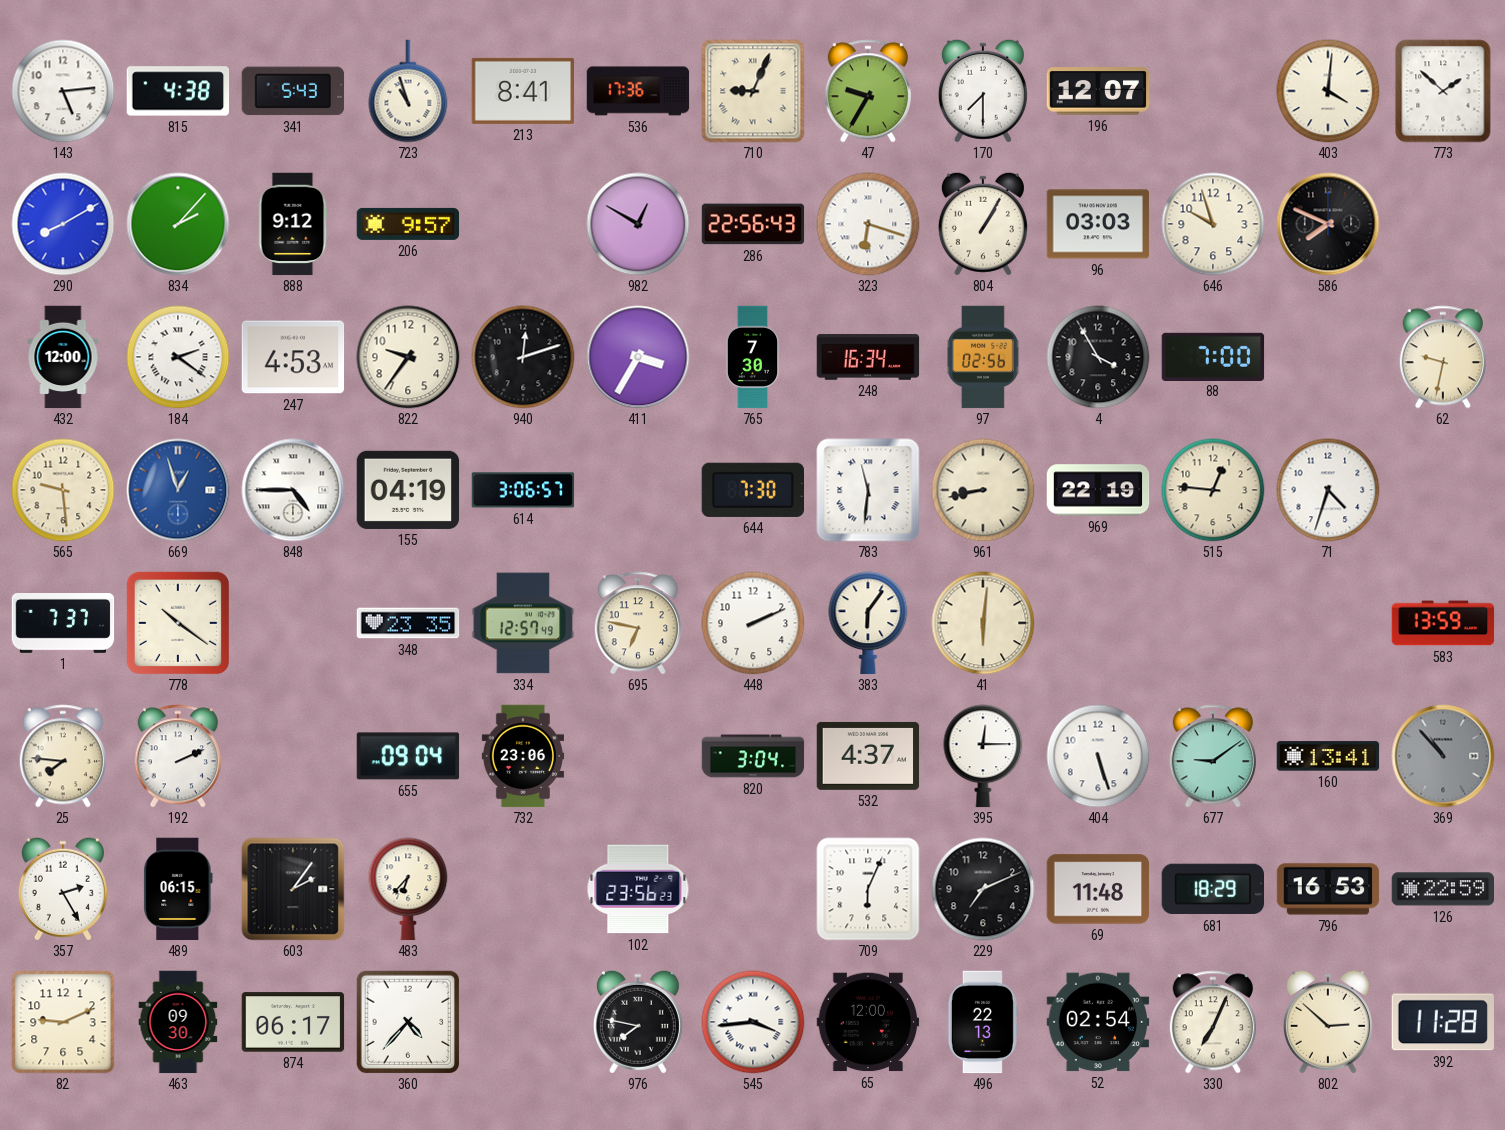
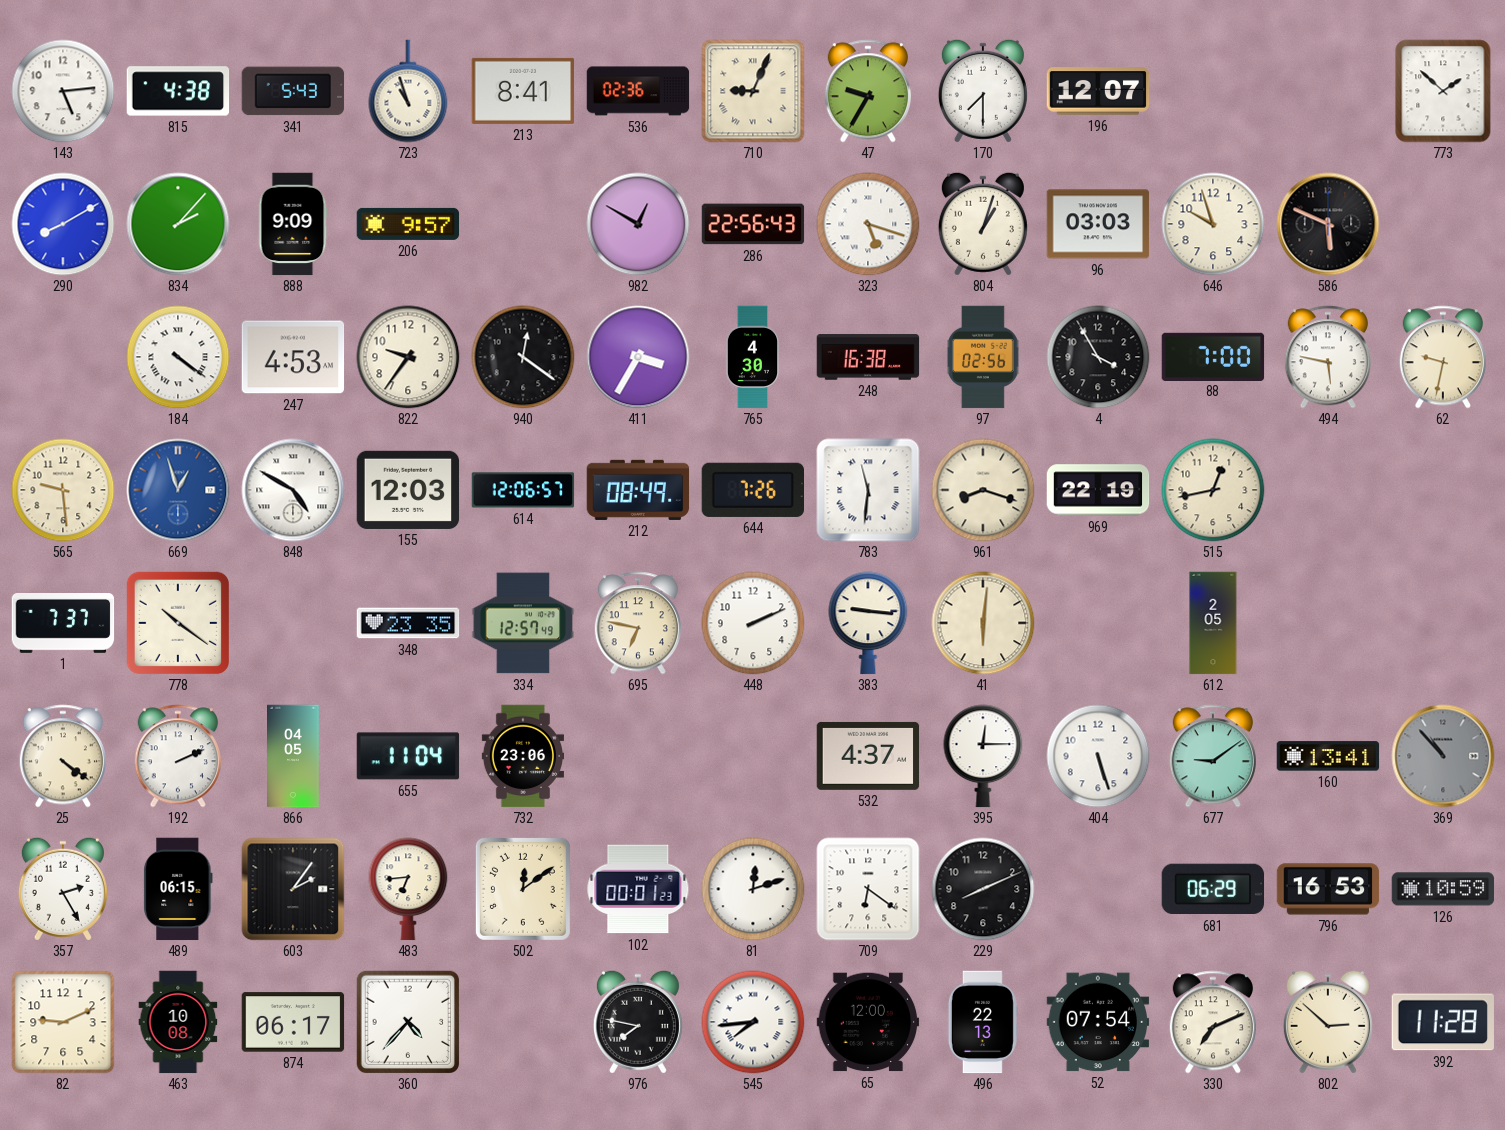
536: 17:36 -> 02:36 (638, 91)
403: 4:01 -> none (1328, 91)
888: 9:12 -> 9:09 (293, 224)
323: 6:18 -> 5:18 (868, 224)
804: 1:05 -> 1:03 (983, 224)
586: 7:49 -> 5:49 (1328, 224)
432: 12:00 -> none (63, 357)
184: 2:21 -> 4:21 (178, 357)
940: 12:12 -> 12:21 (523, 357)
765: 7:30 -> 4:30 (753, 357)
248: 16:34 -> 16:38 (868, 357)
494: none -> 5:47 (1328, 357)
848: 4:45 -> 4:50 (293, 490)
155: 04:19 -> 12:03 (408, 490)
614: 3:06 -> 12:06 (523, 490)
212: none -> 08:49 (638, 490)
644: 7:30 -> 7:26 (752, 490)
961: 8:43 -> 8:18 (983, 490)
515: 12:46 -> 12:43 (1213, 490)
71: 4:33 -> none (1328, 490)
383: 6:06 -> 9:16 (868, 623)
612: none -> 2:05 (1213, 623)
583: 13:59 -> none (1443, 623)
25: 7:46 -> 4:21 (63, 756)
866: none -> 04:05 (294, 756)
655: 09:04 -> 11:04 (408, 756)
820: 3:04 -> none (753, 756)
483: 6:37 -> 6:44 (408, 889)
502: none -> 12:09 (523, 889)
102: 23:56 -> 00:01 (638, 889)
81: none -> 12:12 (753, 889)
709: 6:04 -> 6:21 (868, 889)
229: 7:11 -> 8:11 (983, 889)
69: 11:48 -> none (1098, 889)
681: 18:29 -> 06:29 (1213, 889)
126: 22:59 -> 10:59 (1443, 889)
463: 09:30 -> 10:08 (178, 1022)
545: 3:44 -> 7:44 (753, 1022)
52: 02:54 -> 07:54 (1098, 1022)
330: 7:04 -> 7:11 (1213, 1022)
